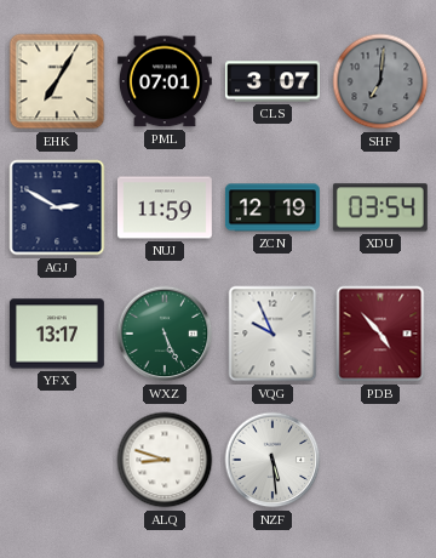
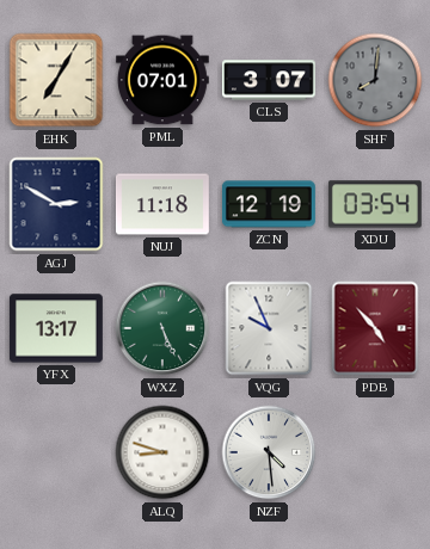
SHF: 7:01 -> 8:01 (375, 80)
NUJ: 11:59 -> 11:18 (162, 204)
NZF: 5:29 -> 4:29 (269, 452)
